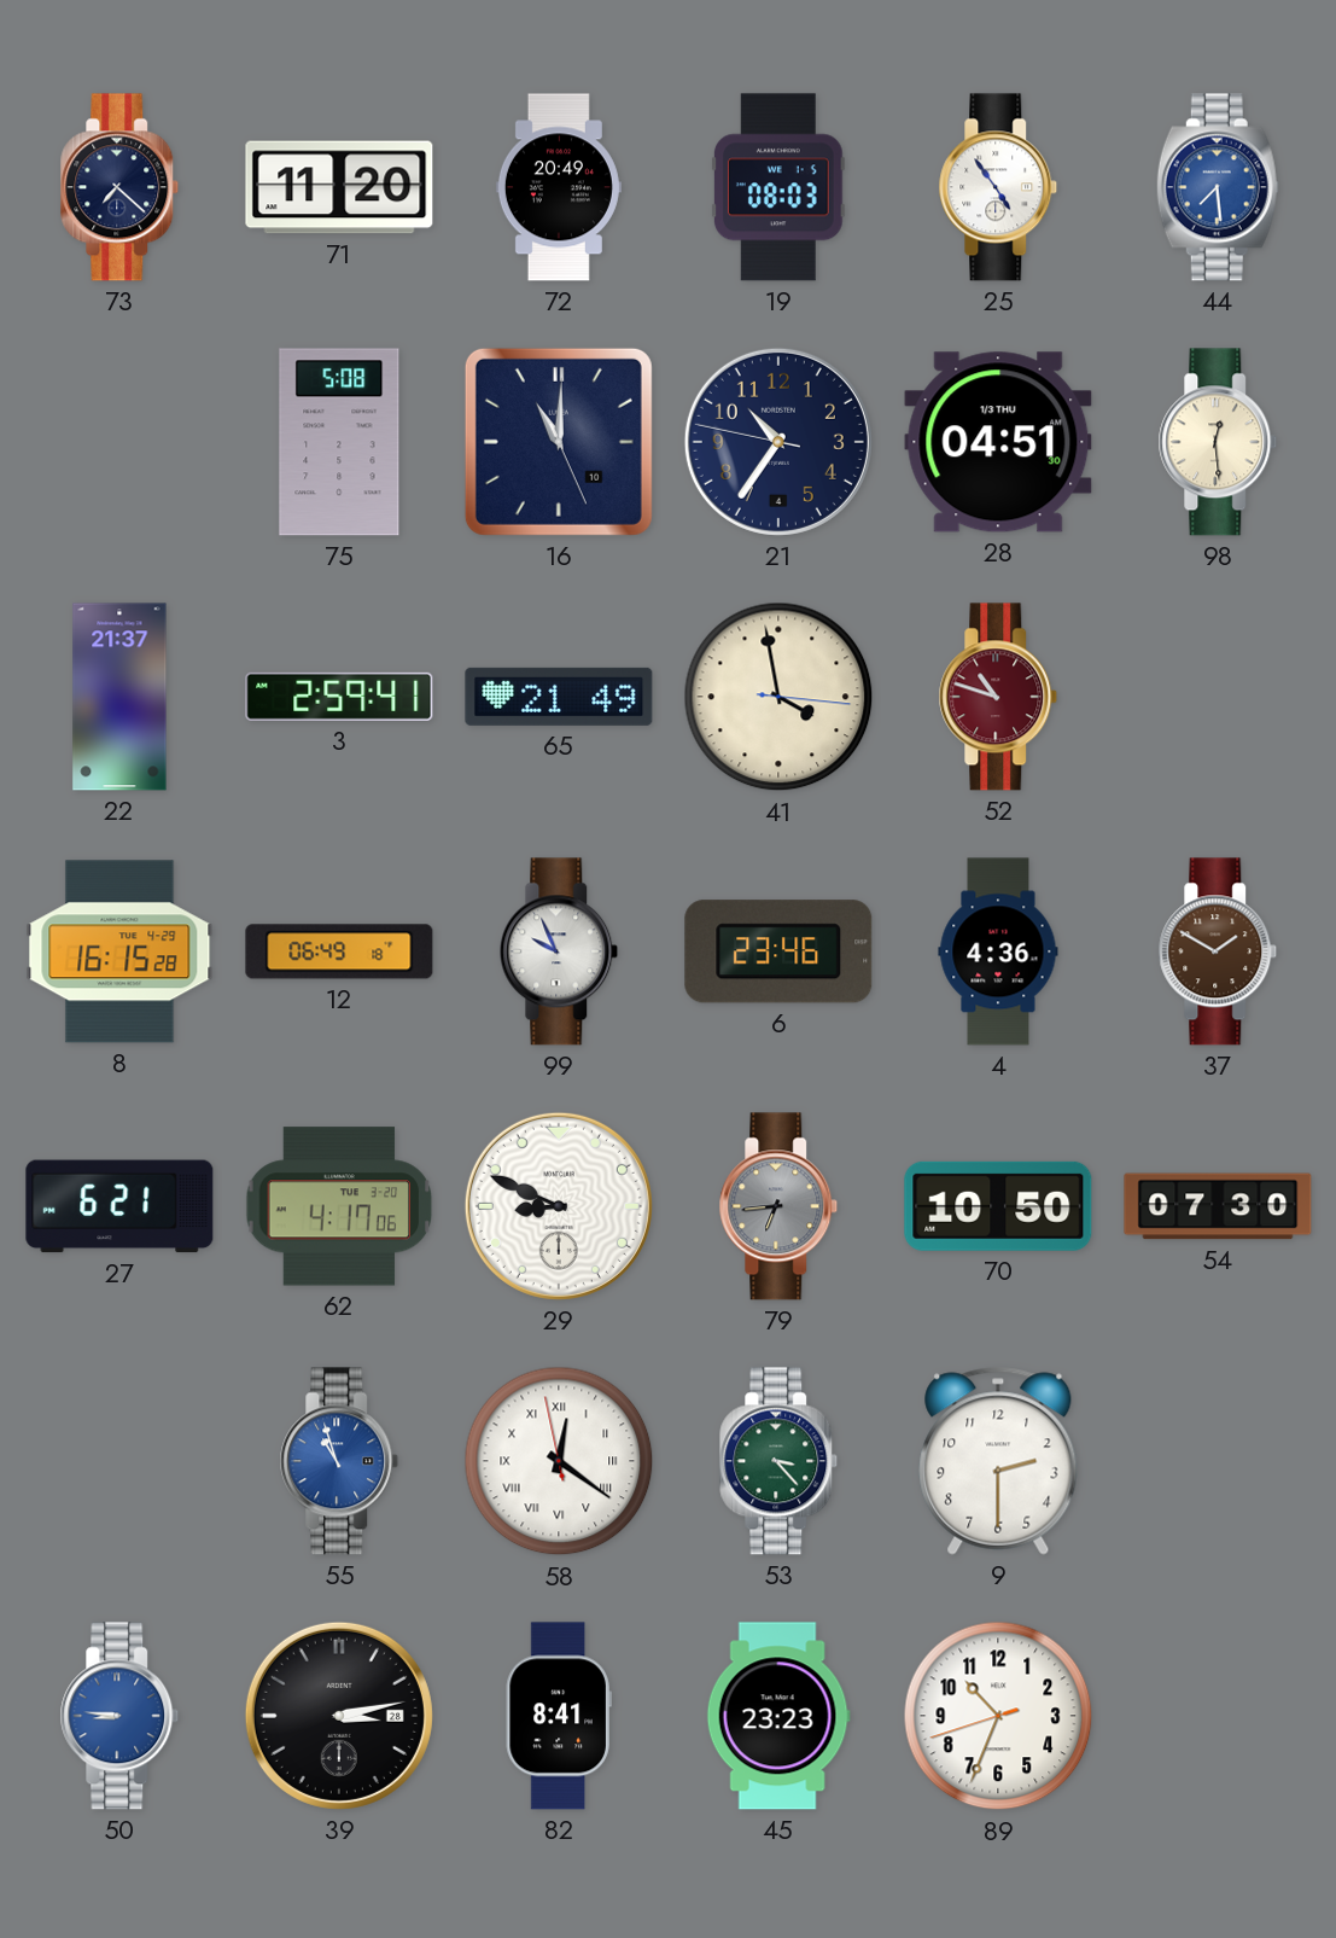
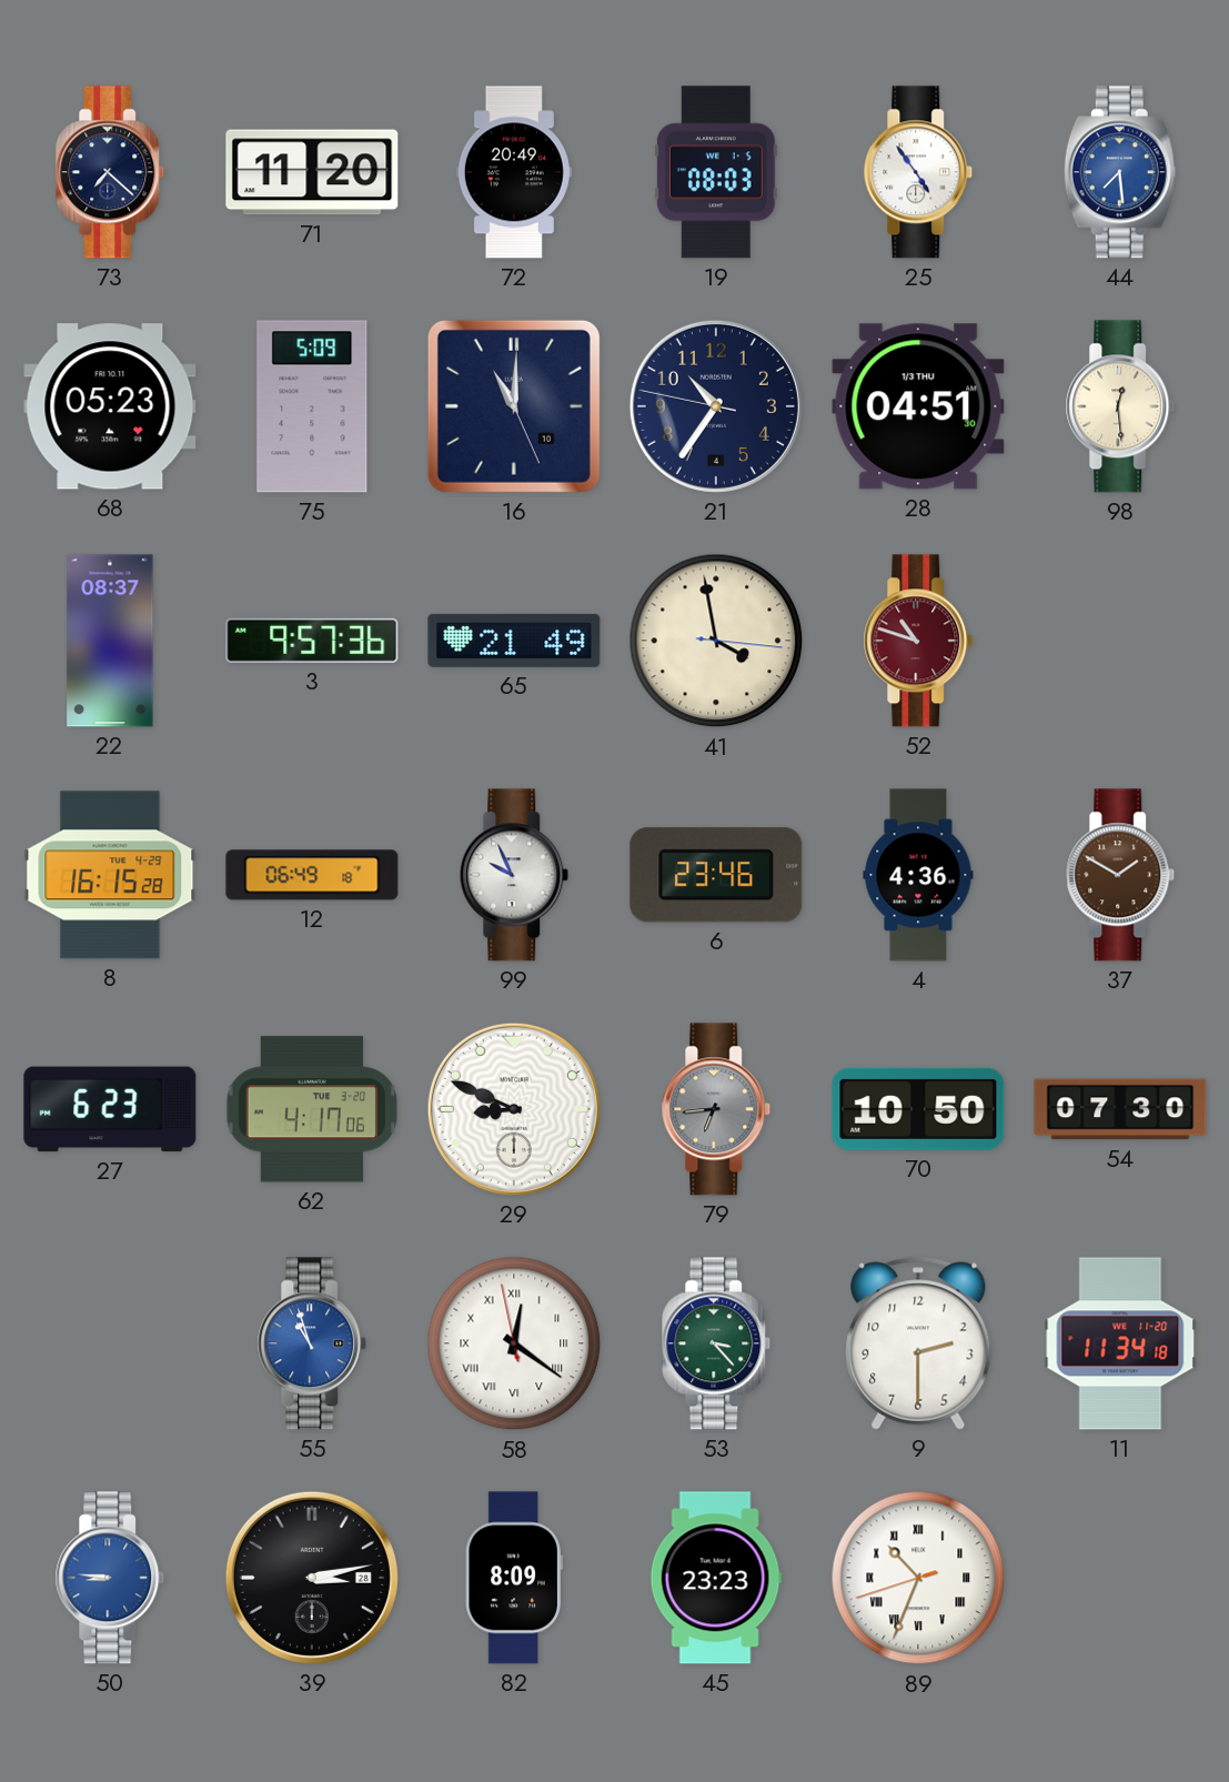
68: none -> 05:23 (110, 406)
75: 5:08 -> 5:09 (312, 406)
22: 21:37 -> 08:37 (110, 641)
3: 2:59 -> 9:57 (312, 641)
27: 6:21 -> 6:23 (110, 1109)
11: none -> 11:34 (1120, 1343)
82: 8:41 -> 8:09 (514, 1578)
89 numerals: Arabic -> Roman (918, 1578)
